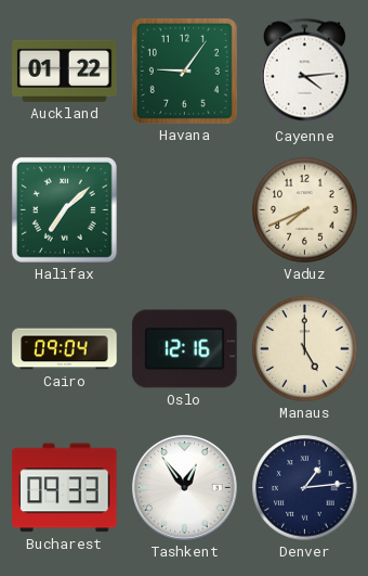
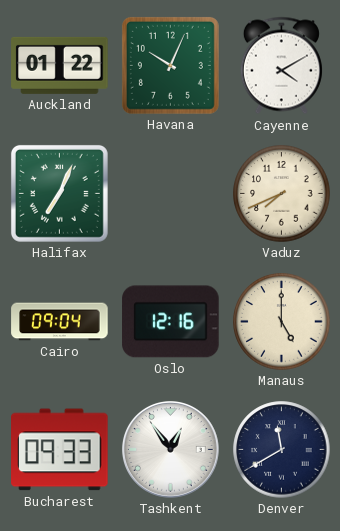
Havana: 9:06 -> 10:04 (170, 65)
Cayenne: 4:14 -> 4:10 (281, 66)
Halifax: 7:08 -> 7:04 (59, 193)
Denver: 1:14 -> 11:40 (282, 450)
